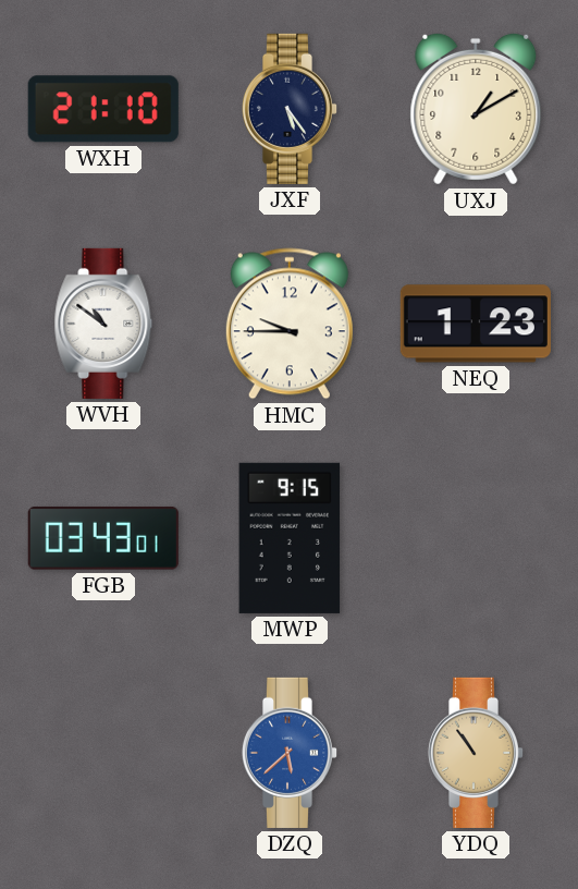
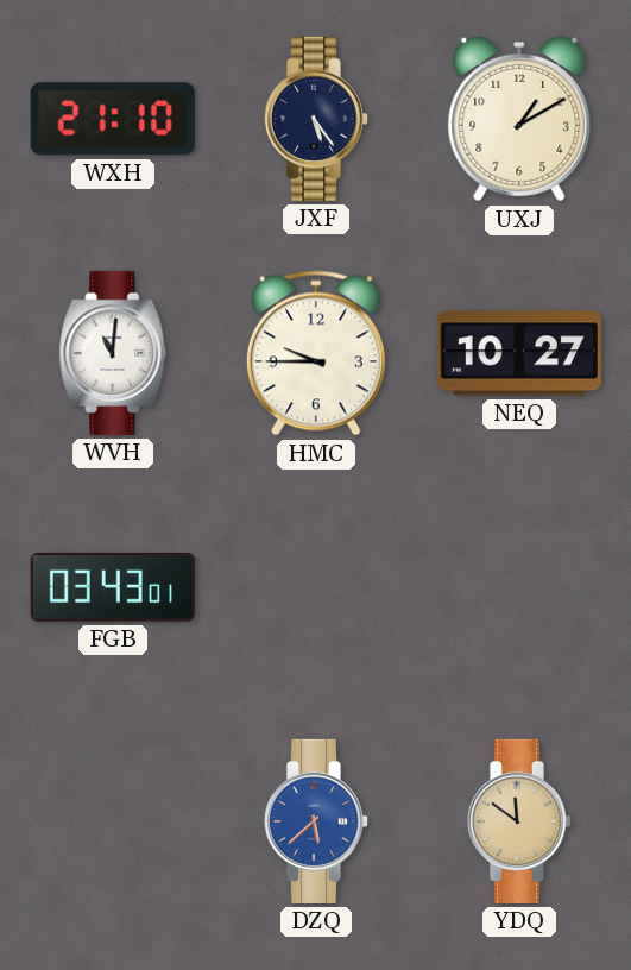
WVH: 10:51 -> 11:01 (113, 353)
NEQ: 1:23 -> 10:27 (519, 353)
MWP: 9:15 -> none (290, 538)
YDQ: 10:54 -> 11:51 (519, 821)
